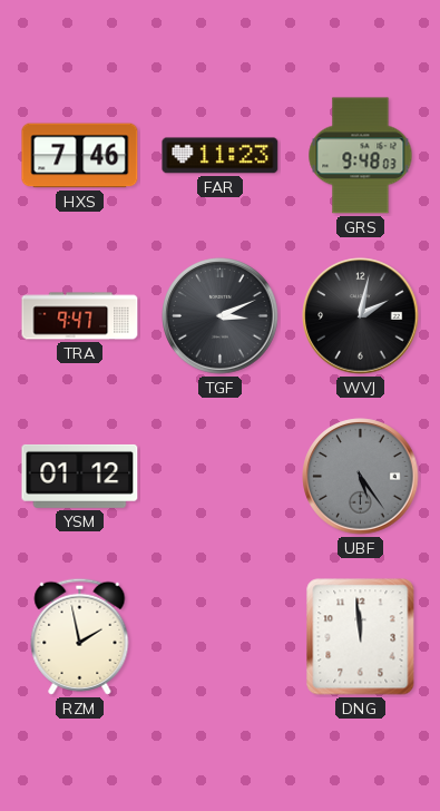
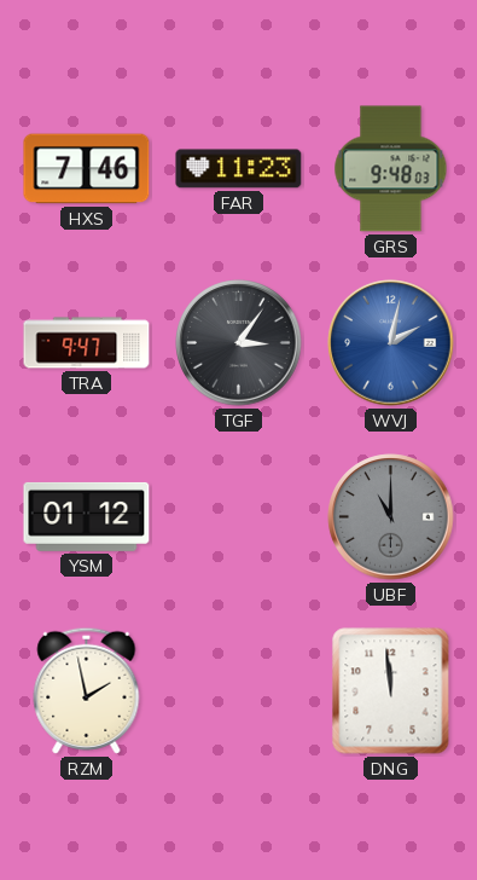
TGF: 3:11 -> 3:06 (239, 343)
WVJ dial: black -> blue (391, 343)
UBF: 5:24 -> 11:00 (391, 517)
